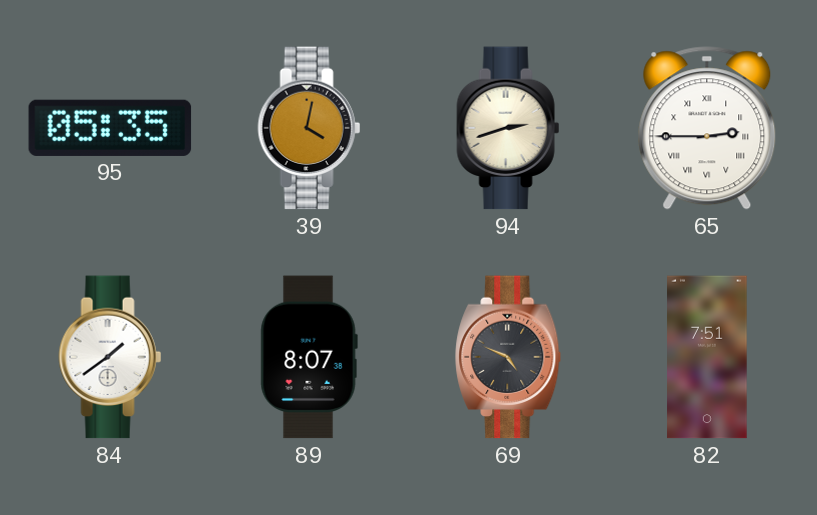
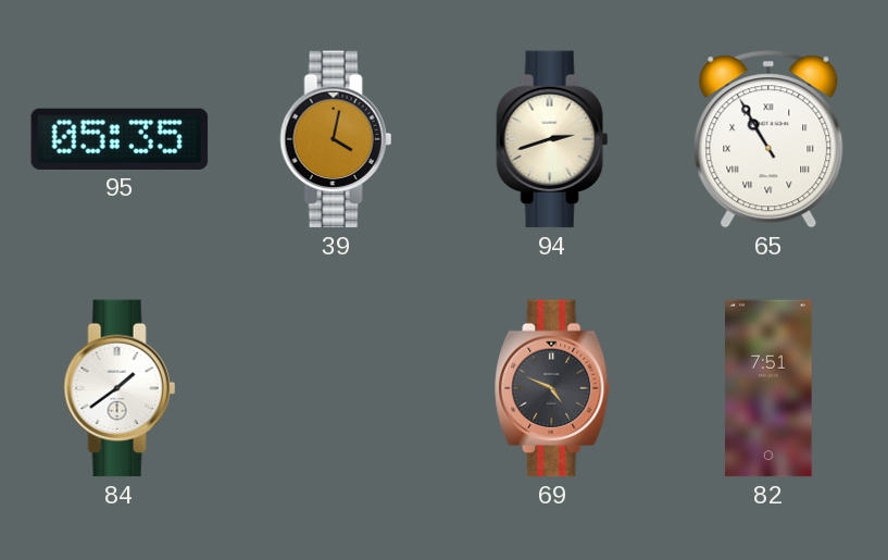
65: 2:45 -> 10:55 (768, 139)
89: 8:07 -> none (309, 357)
